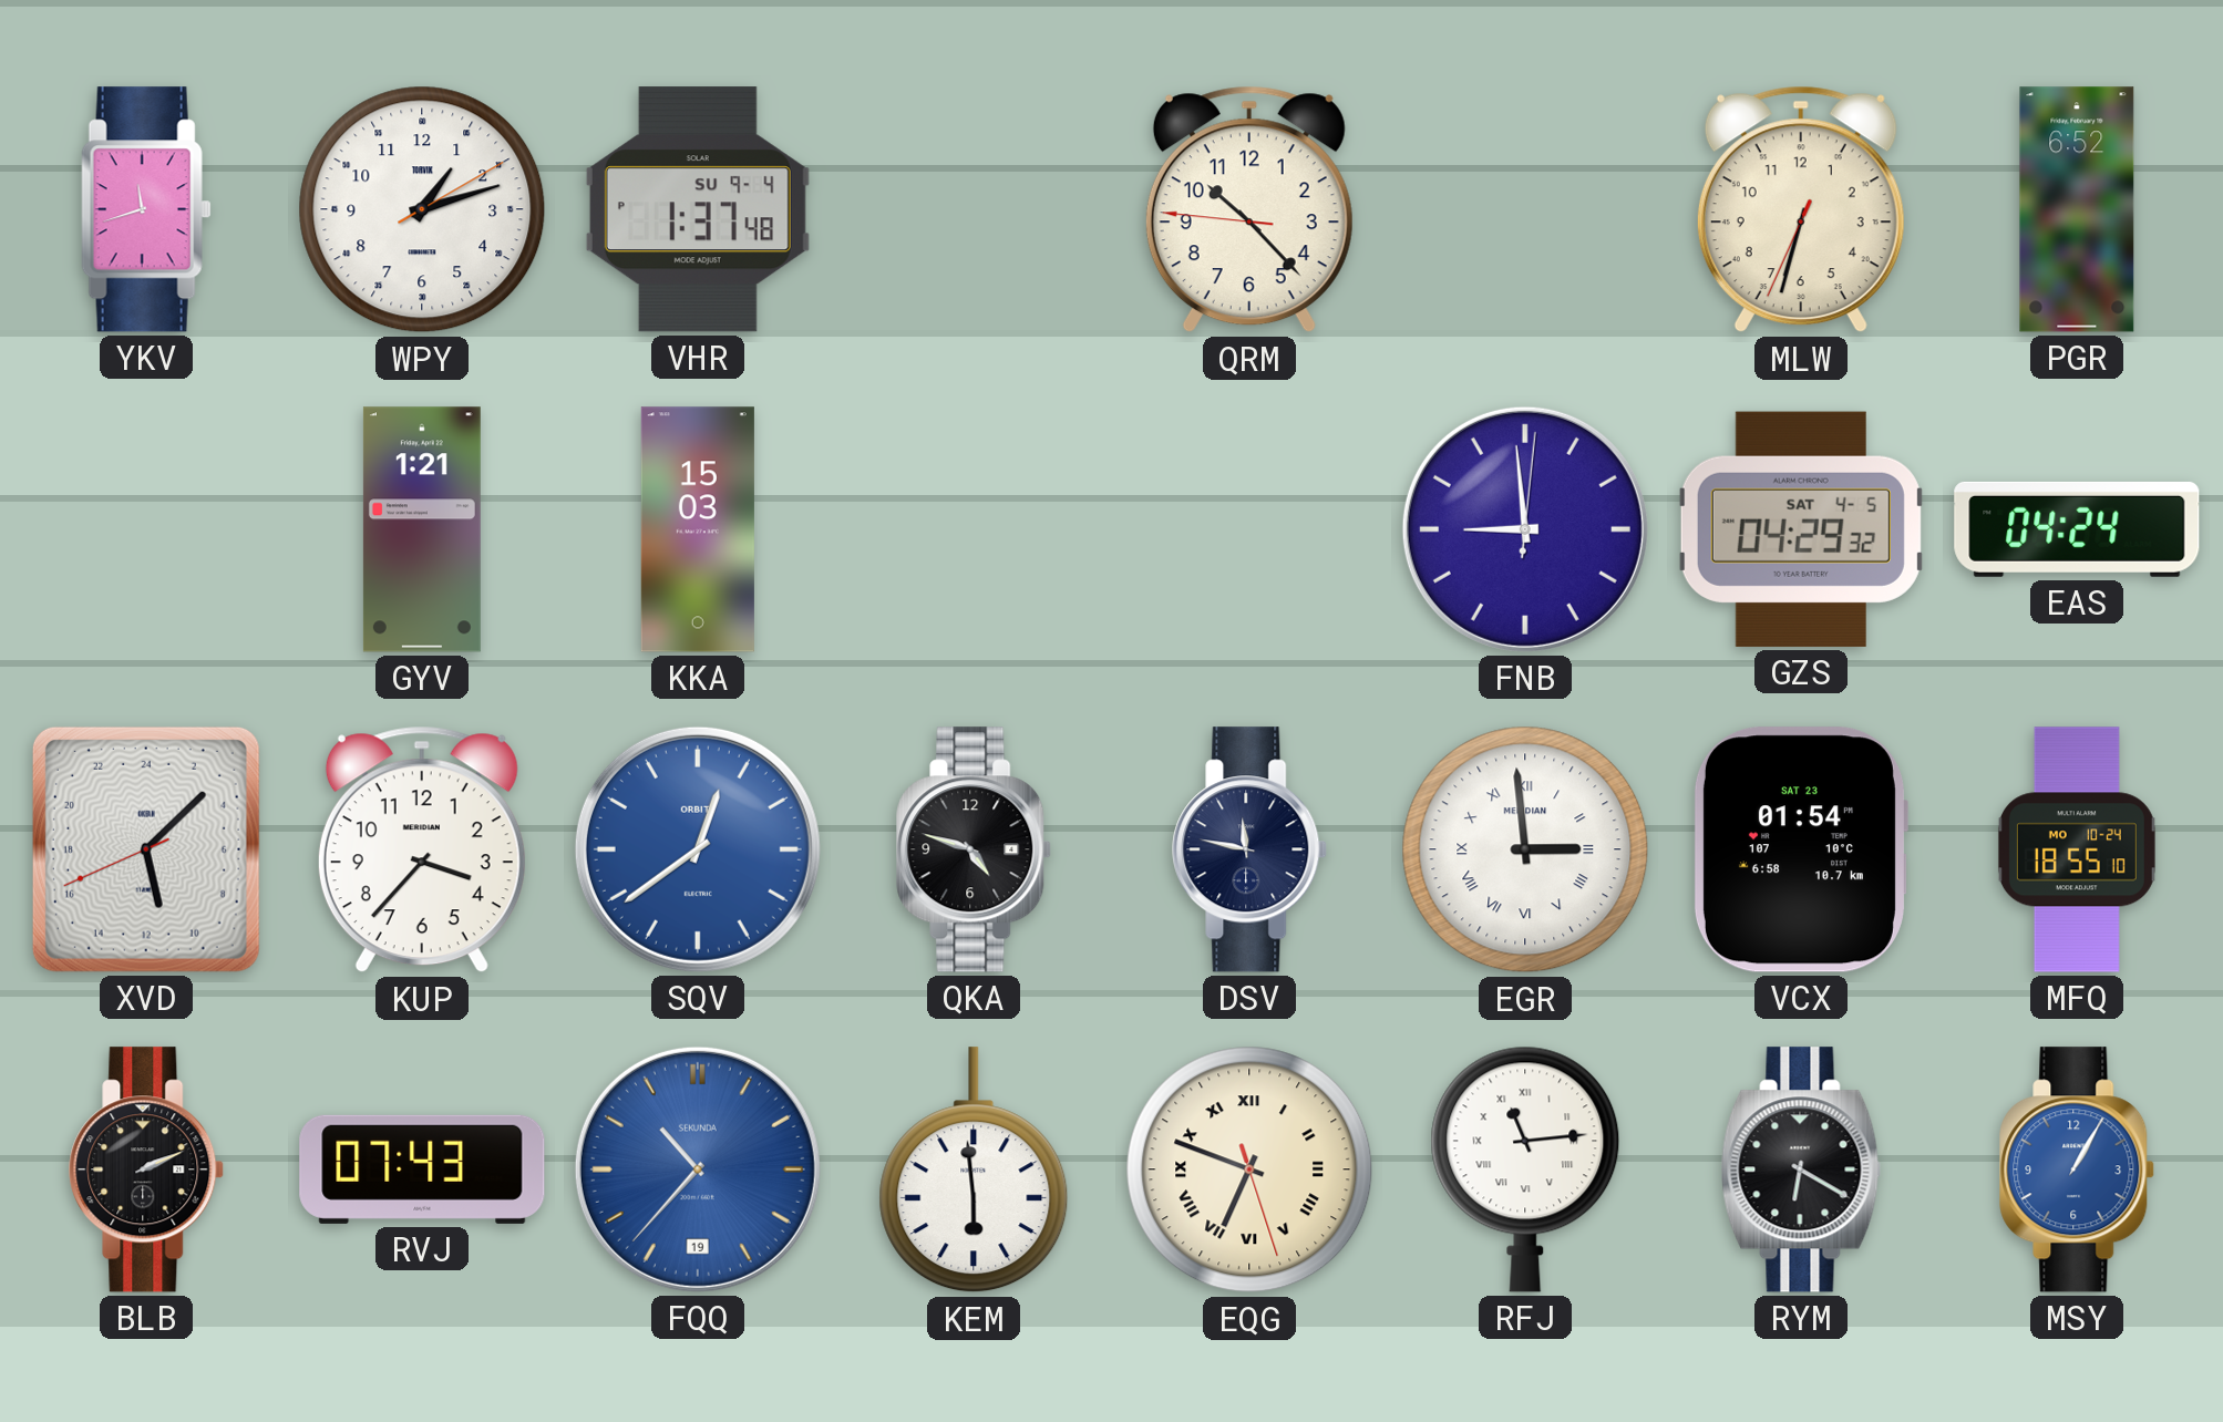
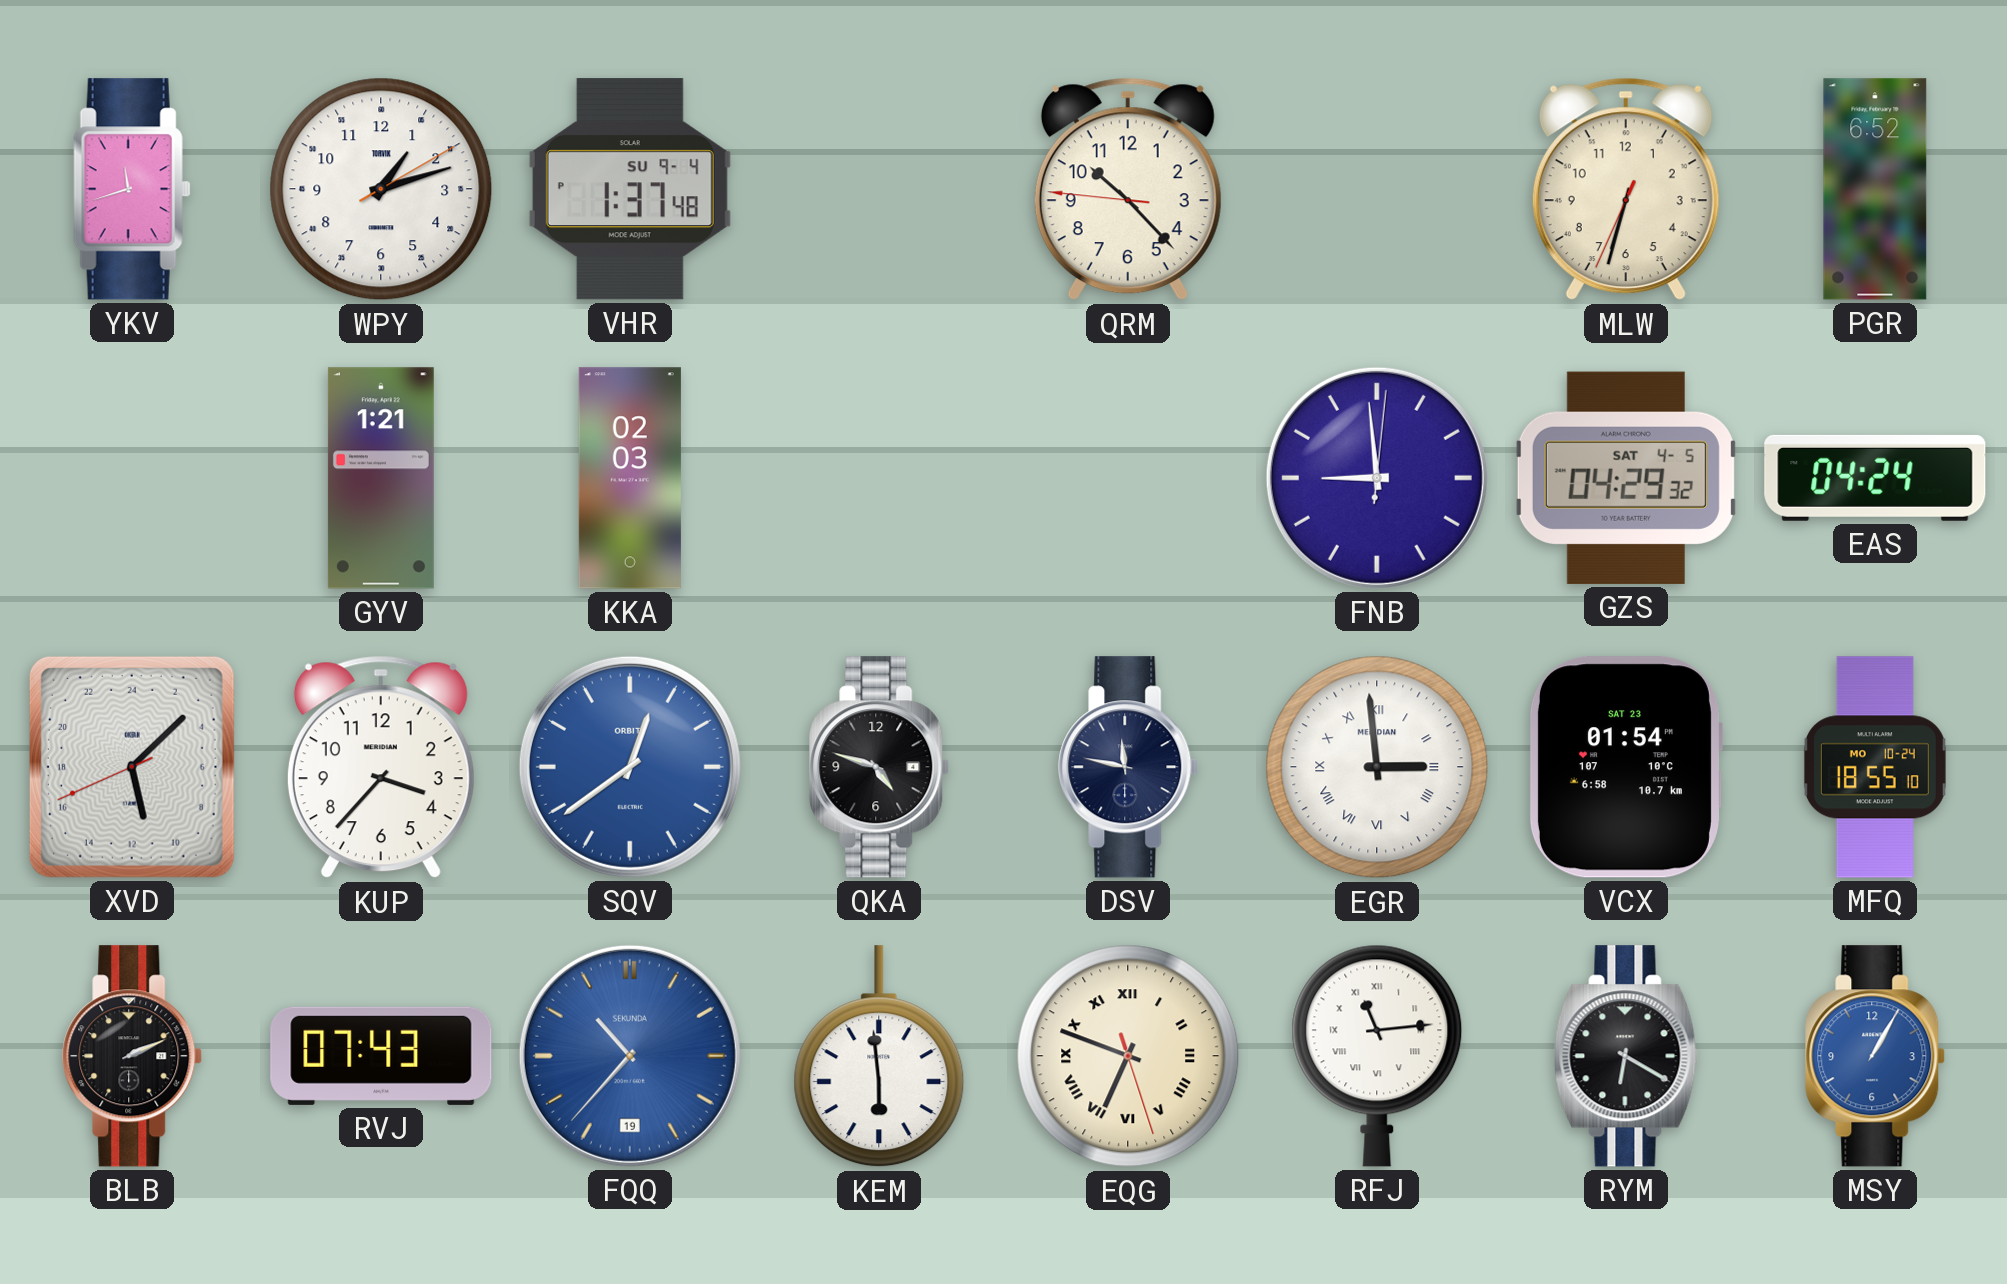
KKA: 15:03 -> 02:03 (630, 478)
